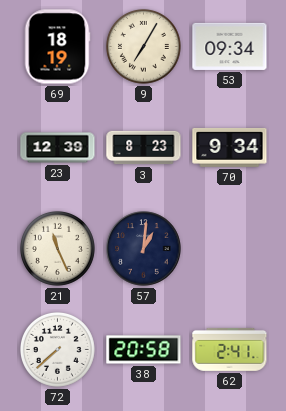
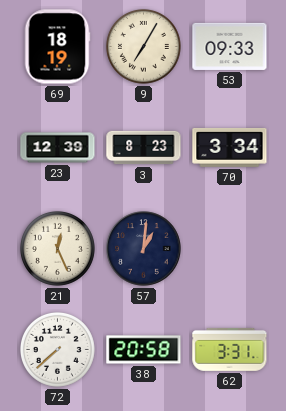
53: 09:34 -> 09:33 (230, 46)
70: 9:34 -> 3:34 (230, 147)
21: 11:26 -> 12:26 (57, 248)
62: 2:41 -> 3:31 (230, 349)
